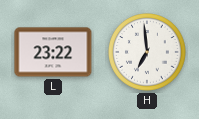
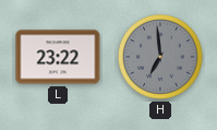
H dial: white -> grey (161, 58)
